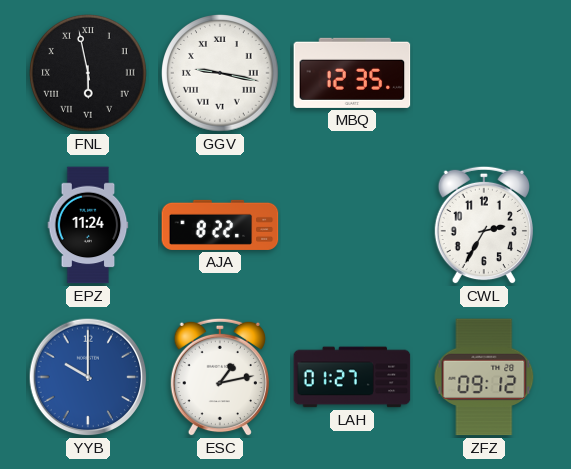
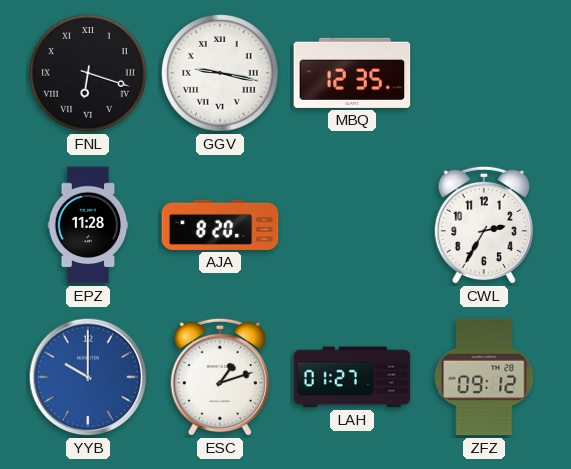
FNL: 5:58 -> 6:18 (89, 74)
EPZ: 11:24 -> 11:28 (88, 225)
AJA: 8:22 -> 8:20 (220, 225)
ESC: 1:13 -> 1:12 (220, 377)
